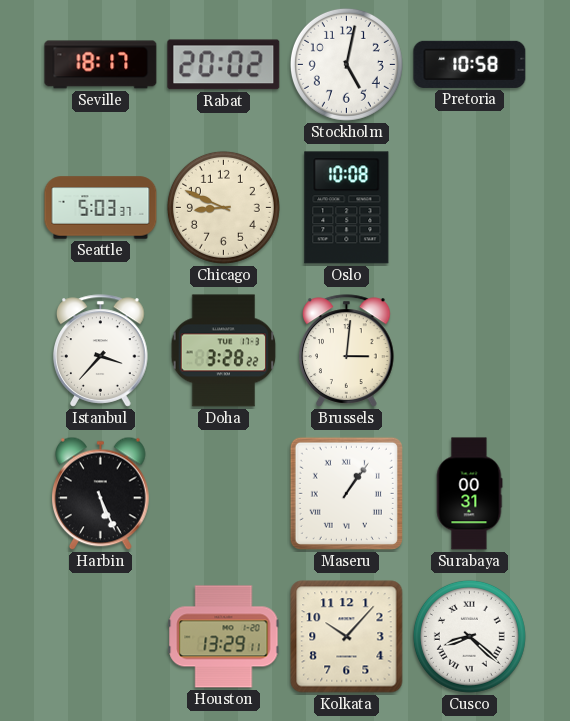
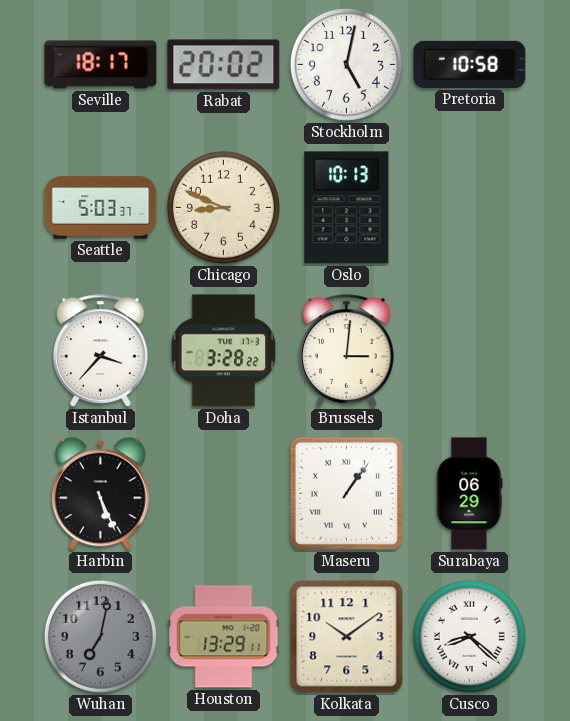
Oslo: 10:08 -> 10:13 (347, 208)
Surabaya: 00:31 -> 06:29 (469, 494)
Wuhan: none -> 7:02 (100, 636)
Kolkata: 10:07 -> 10:09 (347, 637)
